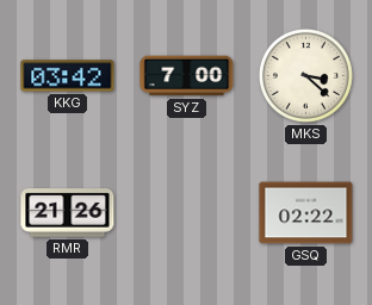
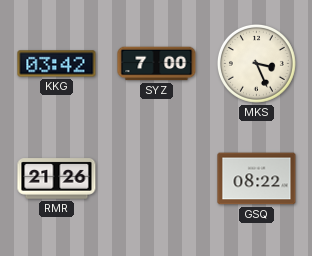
MKS: 3:22 -> 3:26 (256, 63)
GSQ: 02:22 -> 08:22 (257, 179)
